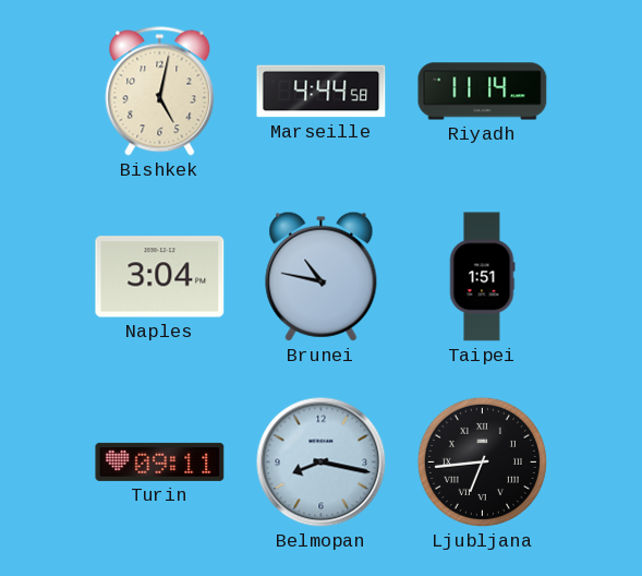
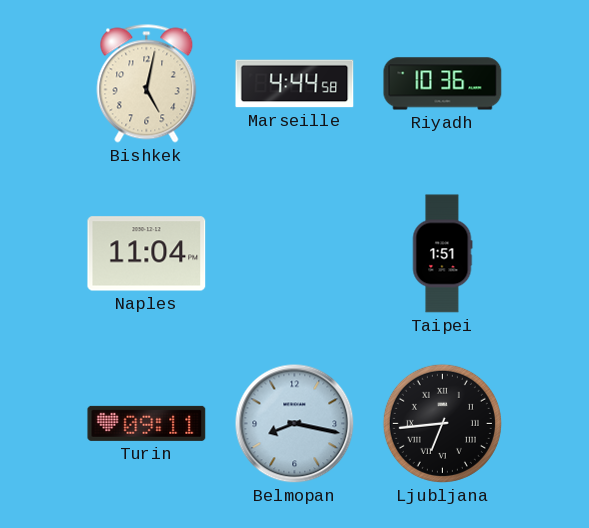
Riyadh: 11:14 -> 10:36 (443, 84)
Naples: 3:04 -> 11:04 (147, 254)
Brunei: 10:47 -> none (322, 276)
